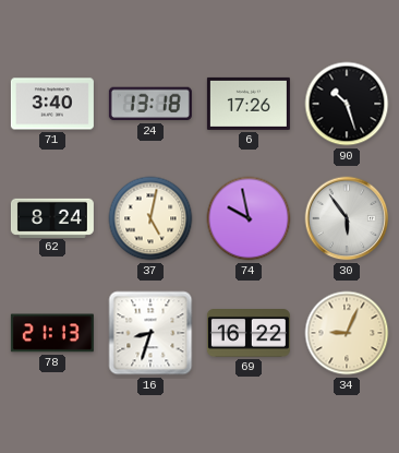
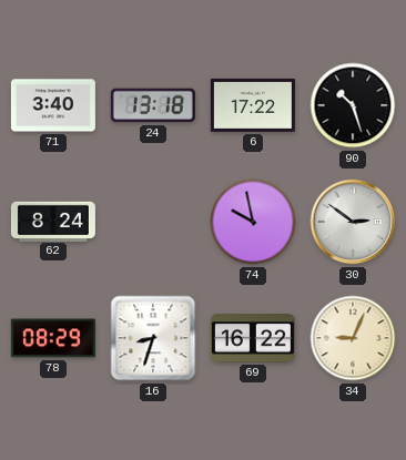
6: 17:26 -> 17:22 (253, 105)
37: 5:02 -> none (150, 218)
30: 5:54 -> 2:51 (353, 222)
78: 21:13 -> 08:29 (53, 338)
